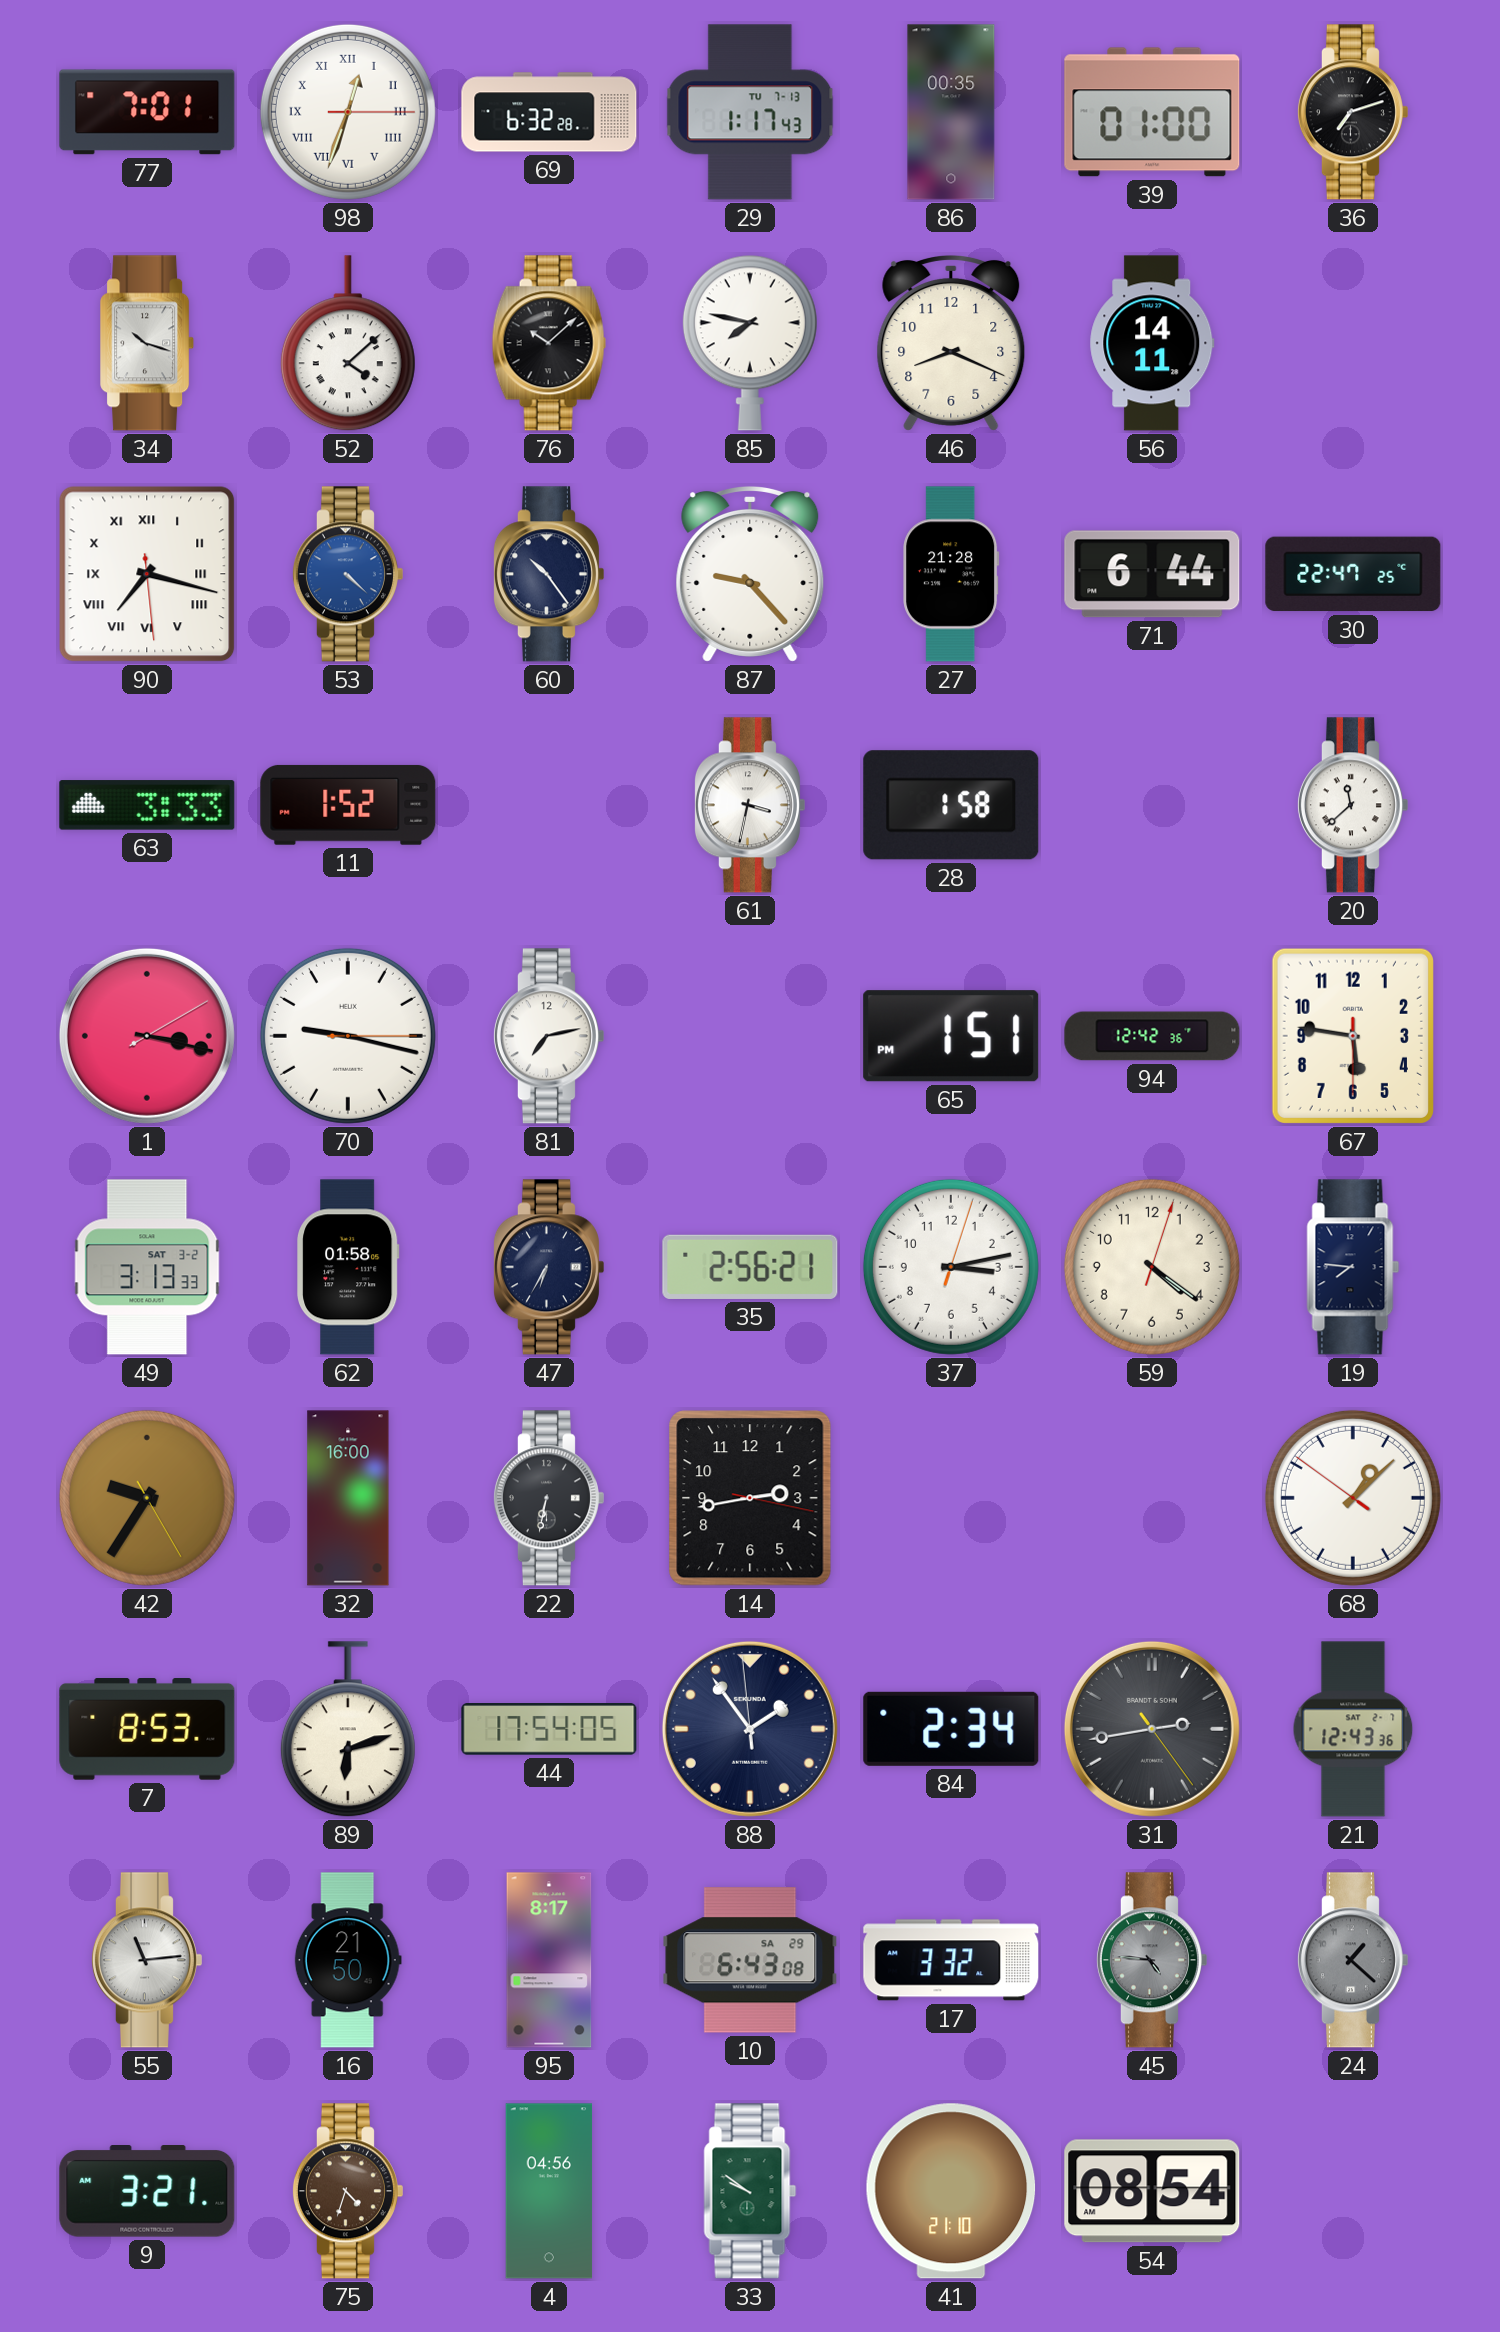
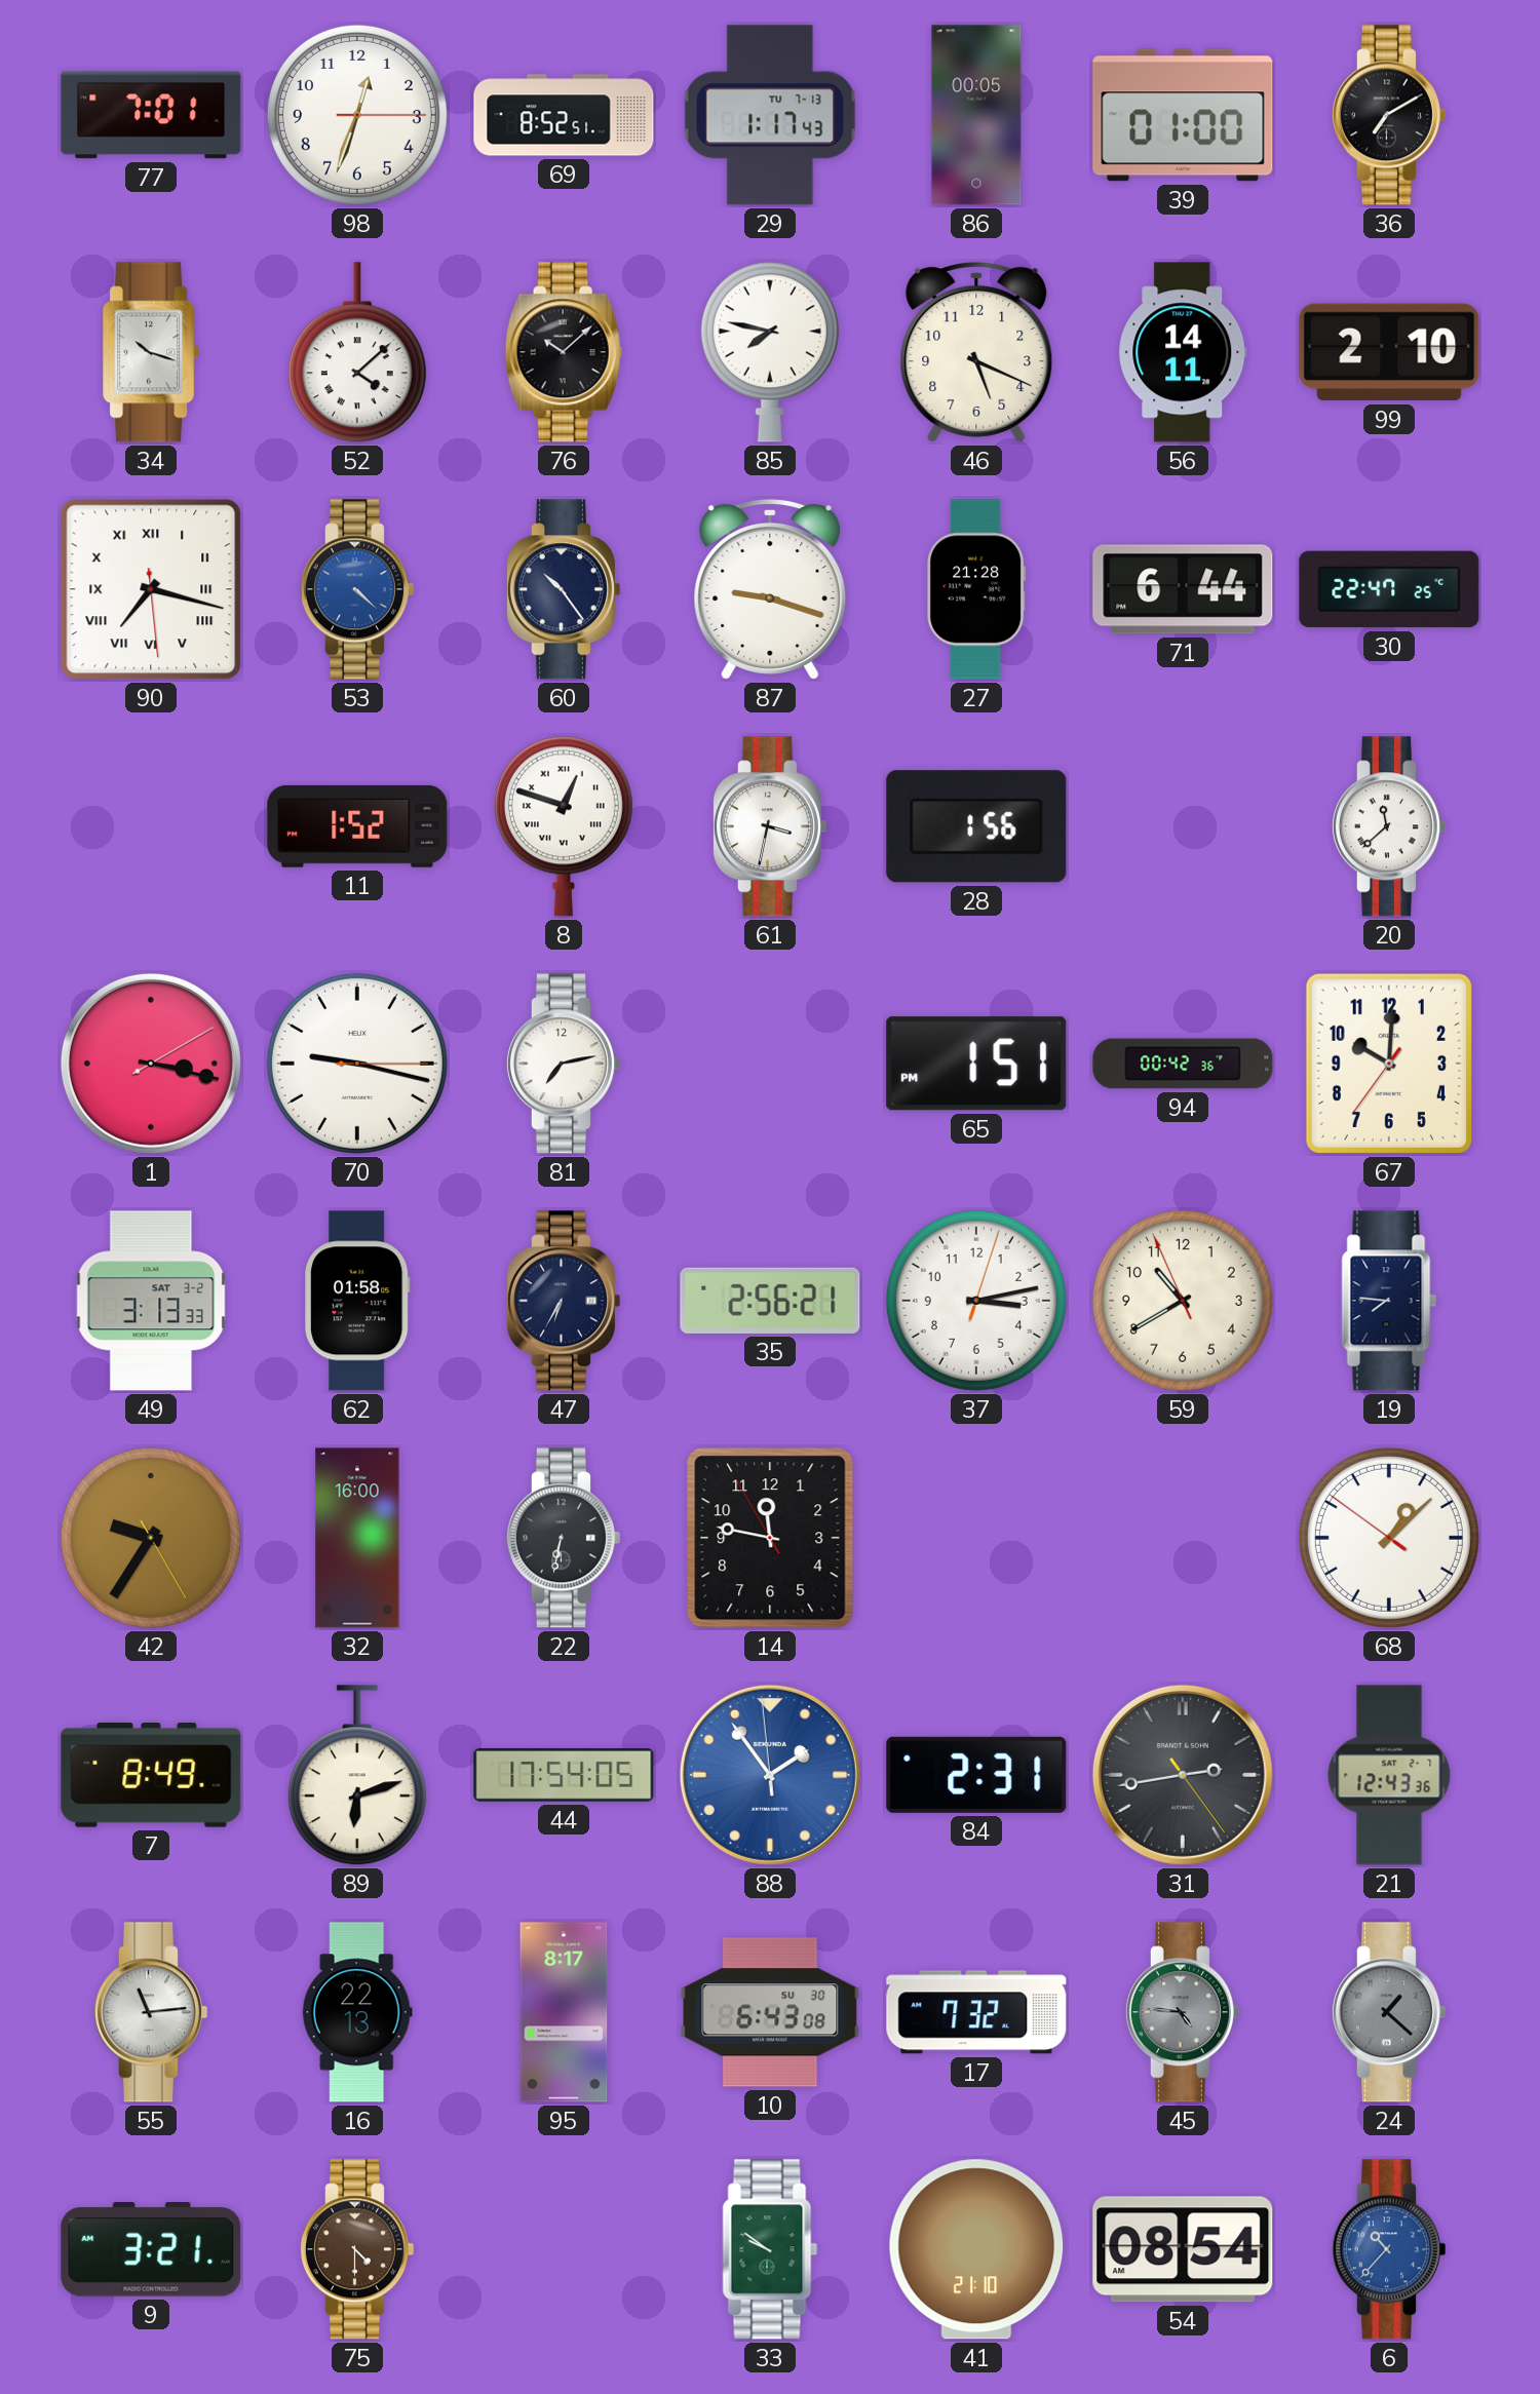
98 numerals: Roman -> Arabic (357, 115)
69: 6:32 -> 8:52 (564, 115)
86: 00:35 -> 00:05 (976, 115)
36: 7:12 -> 7:10 (1388, 115)
46: 8:19 -> 5:19 (976, 352)
99: none -> 2:10 (1389, 352)
87: 9:23 -> 9:18 (770, 589)
63: 3:33 -> none (147, 805)
8: none -> 12:48 (564, 826)
28: 1:58 -> 1:56 (976, 826)
94: 12:42 -> 00:42 (1183, 1064)
67: 5:46 -> 10:00 (1389, 1064)
59: 4:21 -> 10:39 (1183, 1301)
14: 2:43 -> 11:46 (770, 1538)
7: 8:53 -> 8:49 (151, 1776)
88 dial: navy -> blue (770, 1775)
84: 2:34 -> 2:31 (976, 1775)
16: 21:50 -> 22:13 (357, 2012)
10 date: SA 29 -> SU 30 (770, 2012)
17: 3:32 -> 7:32 (976, 2012)
75: 4:33 -> 4:30 (356, 2249)
4: 04:56 -> none (549, 2191)
6: none -> 10:37 (1388, 2249)
